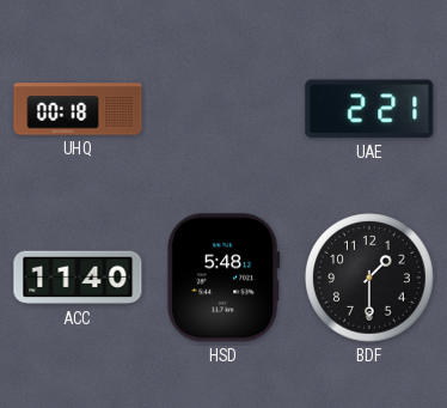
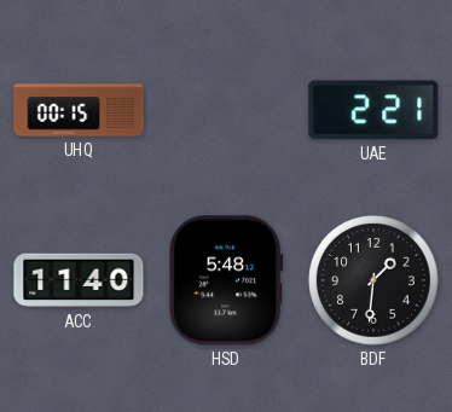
UHQ: 00:18 -> 00:15 (79, 110)
BDF: 1:30 -> 1:31 (373, 280)
